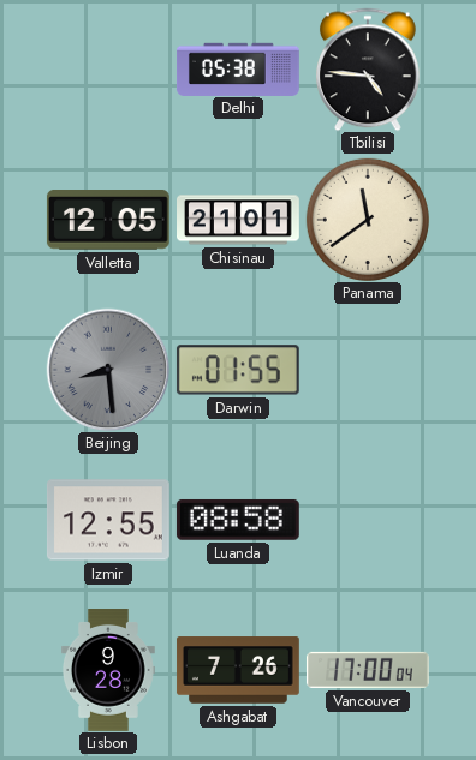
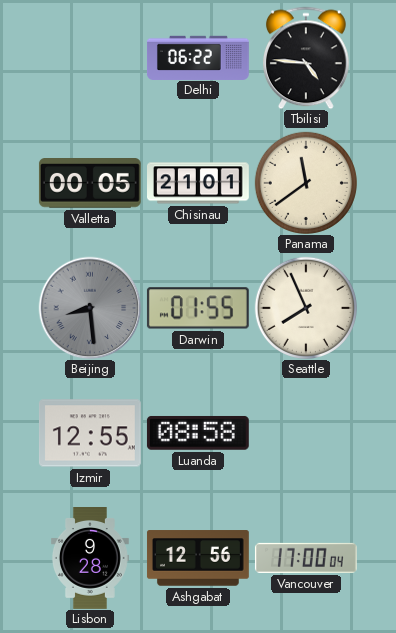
Delhi: 05:38 -> 06:22 (198, 57)
Valletta: 12:05 -> 00:05 (90, 184)
Seattle: none -> 7:56 (306, 308)
Ashgabat: 7:26 -> 12:56 (198, 558)
